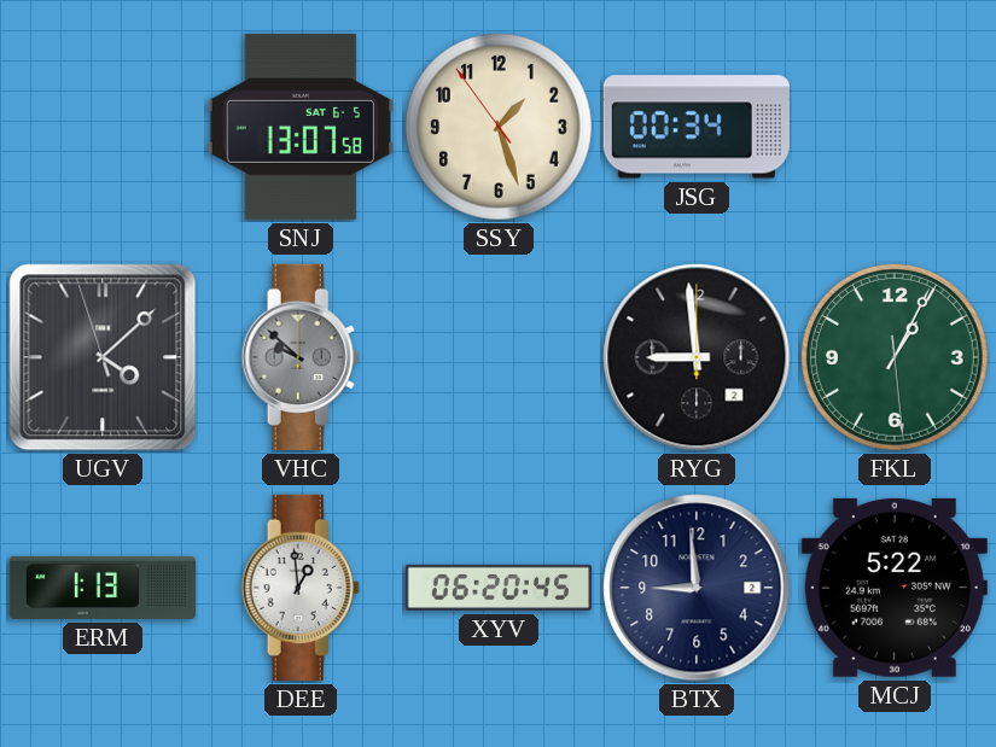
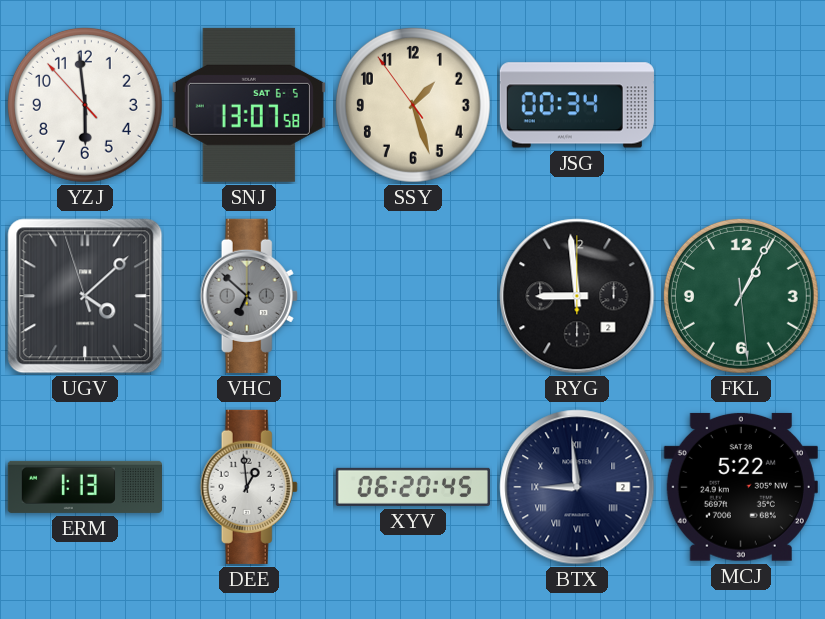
YZJ: none -> 5:58 (85, 105)
VHC: 9:52 -> 6:52 (249, 296)
BTX numerals: Arabic -> Roman (577, 487)
